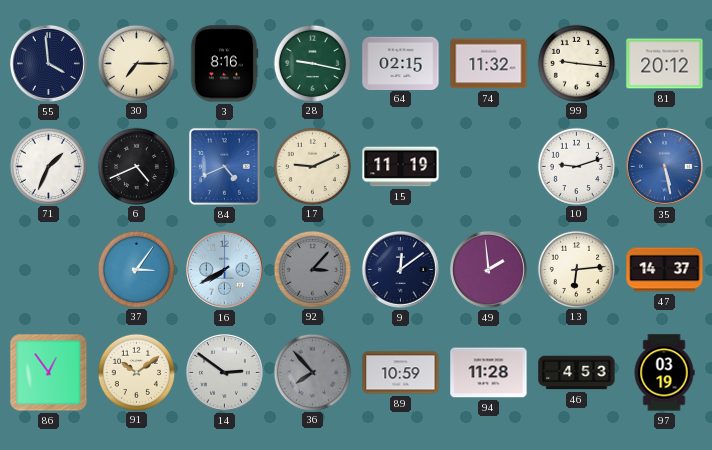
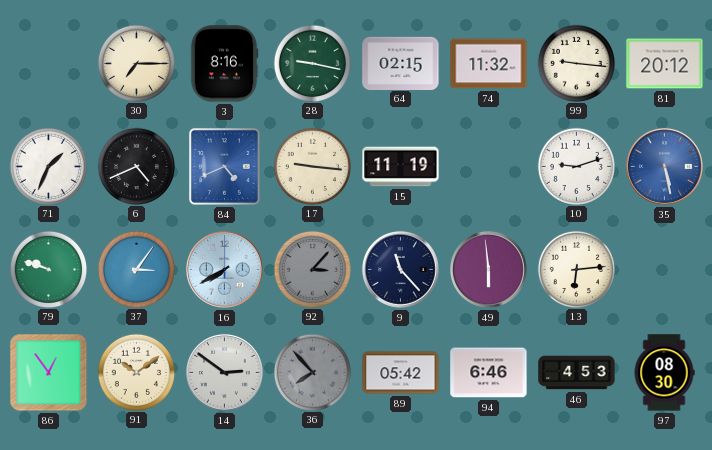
55: 3:59 -> none (48, 63)
17: 9:11 -> 9:16 (312, 166)
79: none -> 9:48 (48, 269)
9: 12:09 -> 11:23 (400, 269)
49: 1:59 -> 5:59 (488, 269)
47: 14:37 -> none (665, 270)
89: 10:59 -> 05:42 (401, 373)
94: 11:28 -> 6:46 (489, 373)
97: 03:19 -> 08:30 (664, 373)
